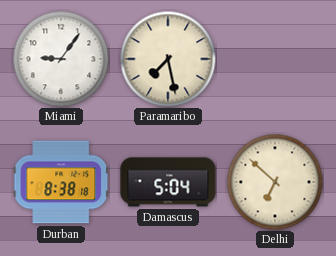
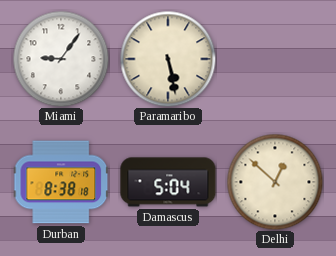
Paramaribo: 7:28 -> 5:28 (168, 59)
Delhi: 6:52 -> 12:52 (275, 182)
